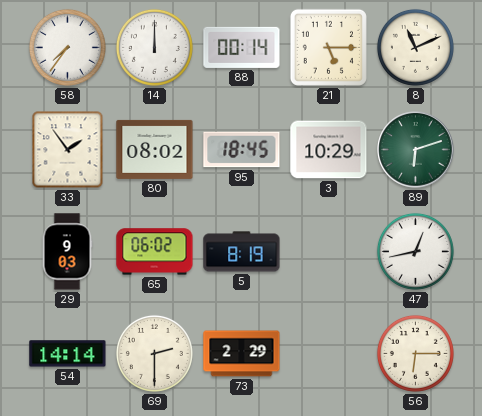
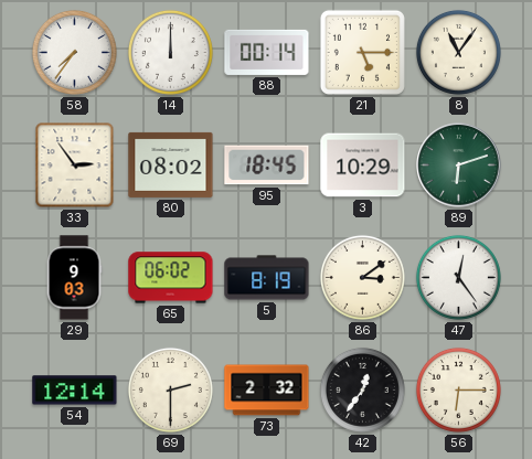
8: 11:11 -> 11:06 (458, 52)
33: 1:54 -> 2:54 (75, 166)
86: none -> 3:09 (362, 277)
47: 12:43 -> 12:24 (458, 277)
54: 14:14 -> 12:14 (75, 391)
73: 2:29 -> 2:32 (267, 391)
42: none -> 12:36 (362, 389)
